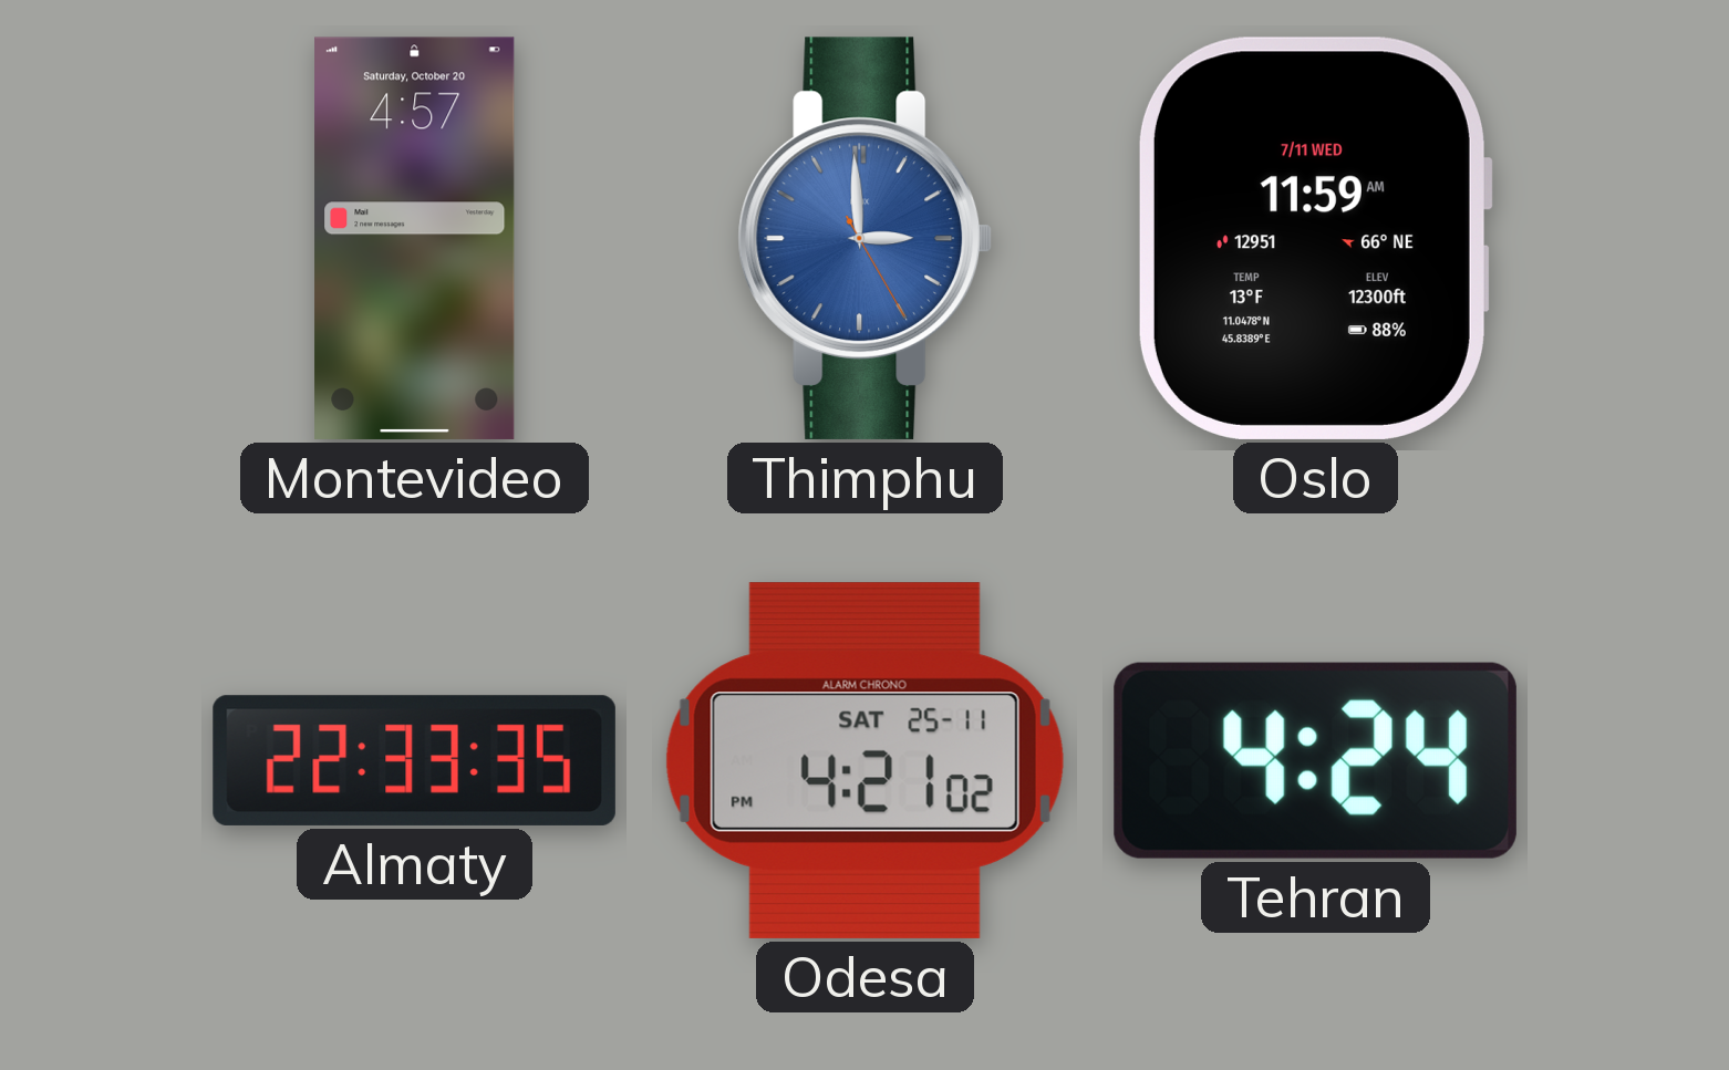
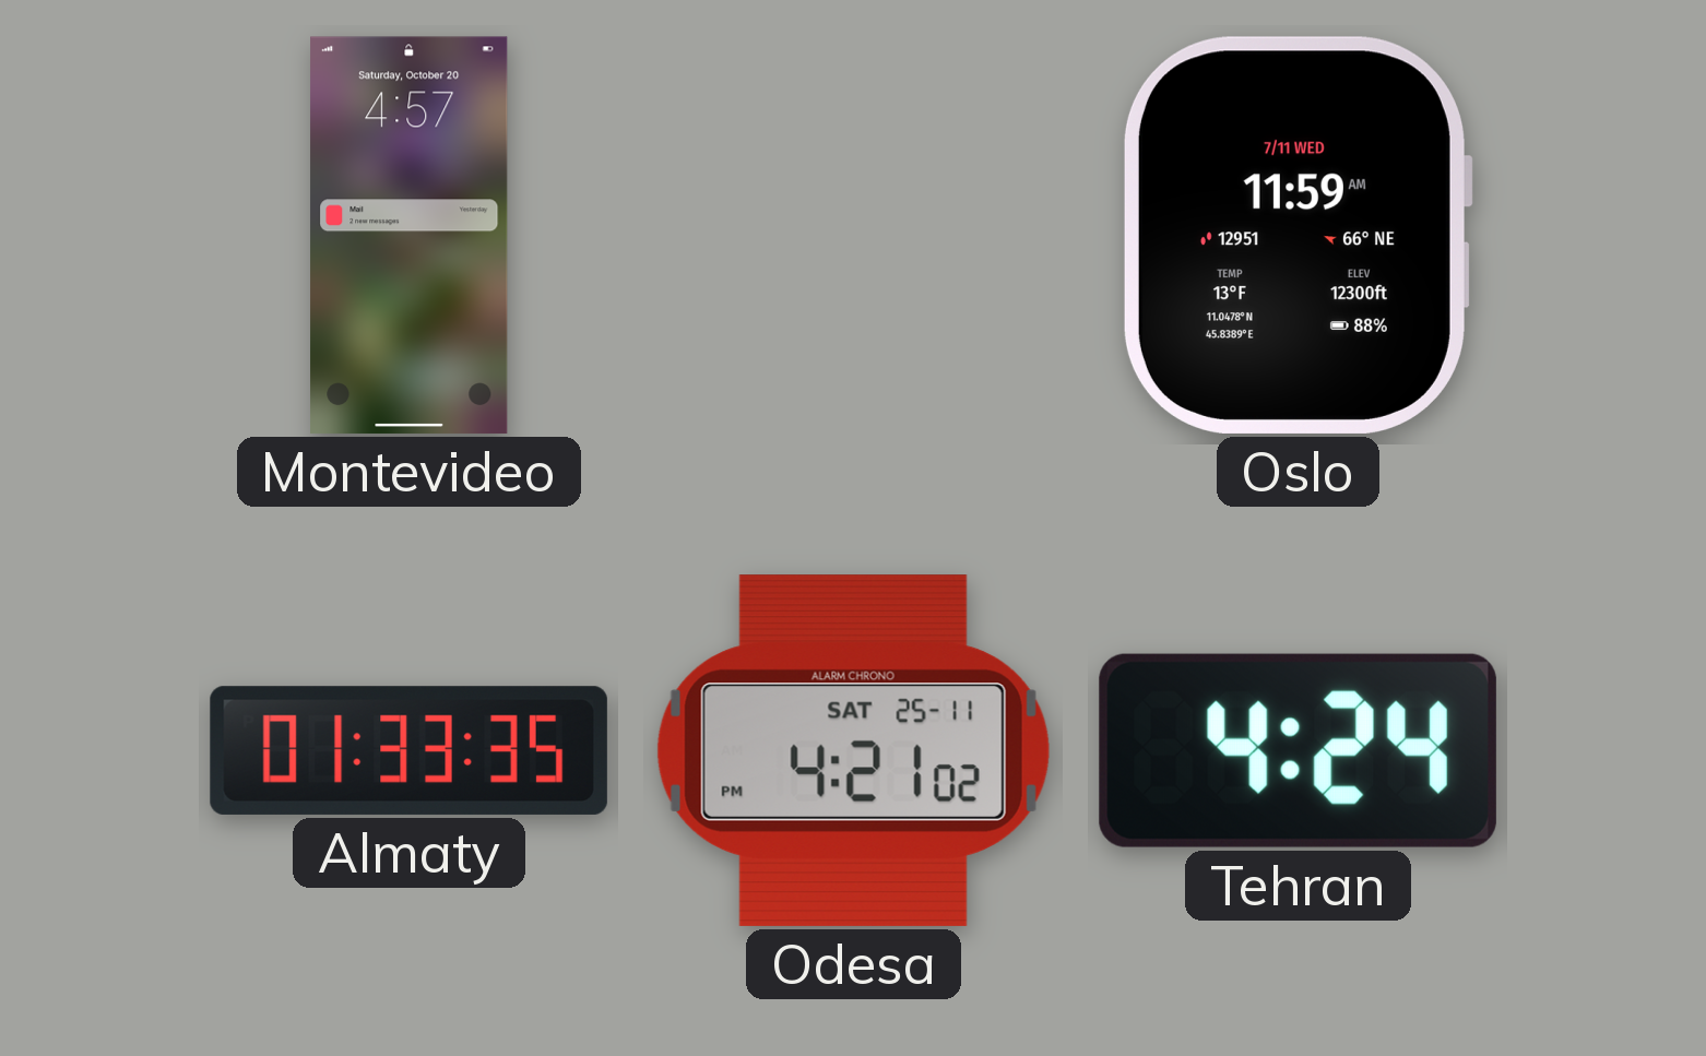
Thimphu: 2:59 -> none (864, 238)
Almaty: 22:33 -> 01:33 (408, 750)
